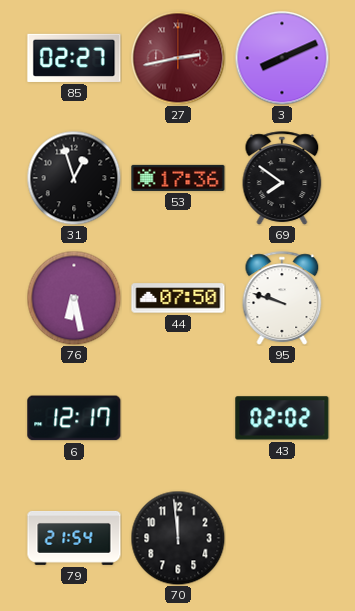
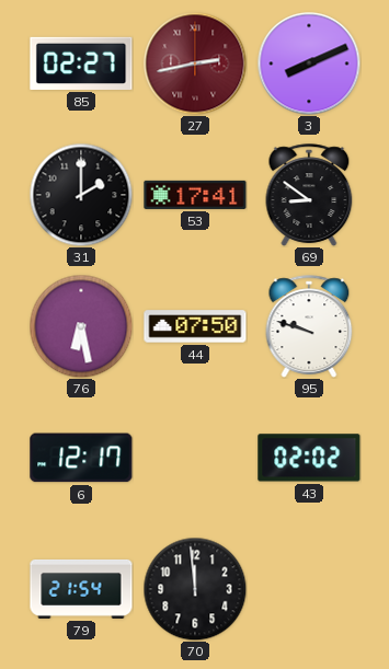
31: 12:57 -> 2:00 (81, 195)
53: 17:36 -> 17:41 (195, 195)
69: 7:51 -> 8:51 (309, 195)
